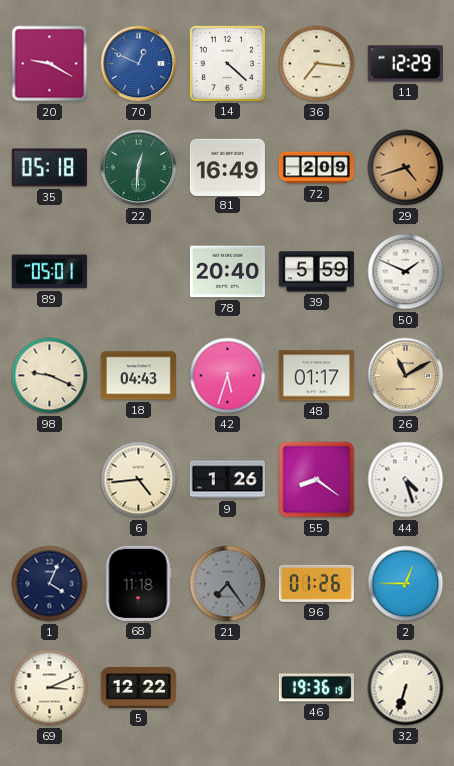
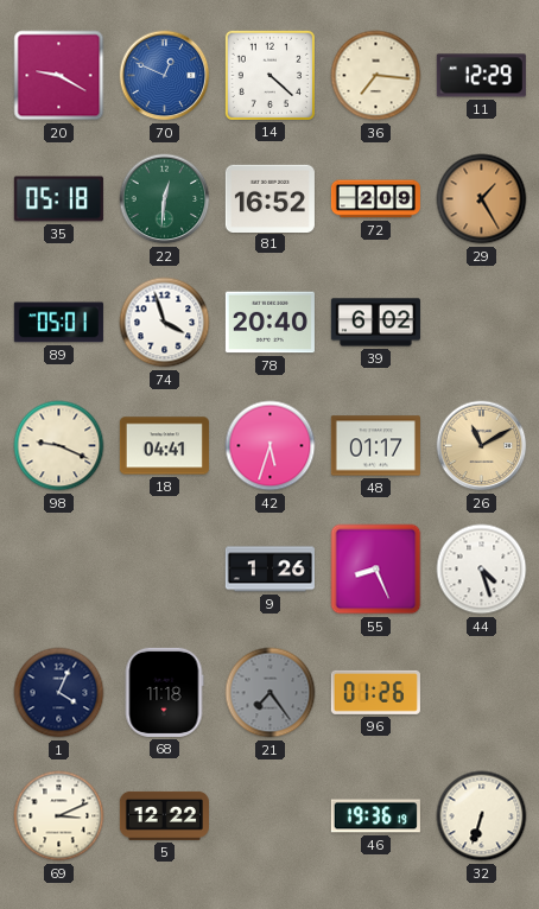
81: 16:49 -> 16:52 (269, 198)
29: 4:42 -> 1:25 (482, 199)
74: none -> 3:57 (165, 323)
39: 5:59 -> 6:02 (375, 323)
50: 1:49 -> none (406, 272)
18: 04:43 -> 04:41 (164, 446)
6: 4:44 -> none (139, 480)
55: 8:21 -> 8:26 (376, 570)
2: 12:45 -> none (406, 584)
